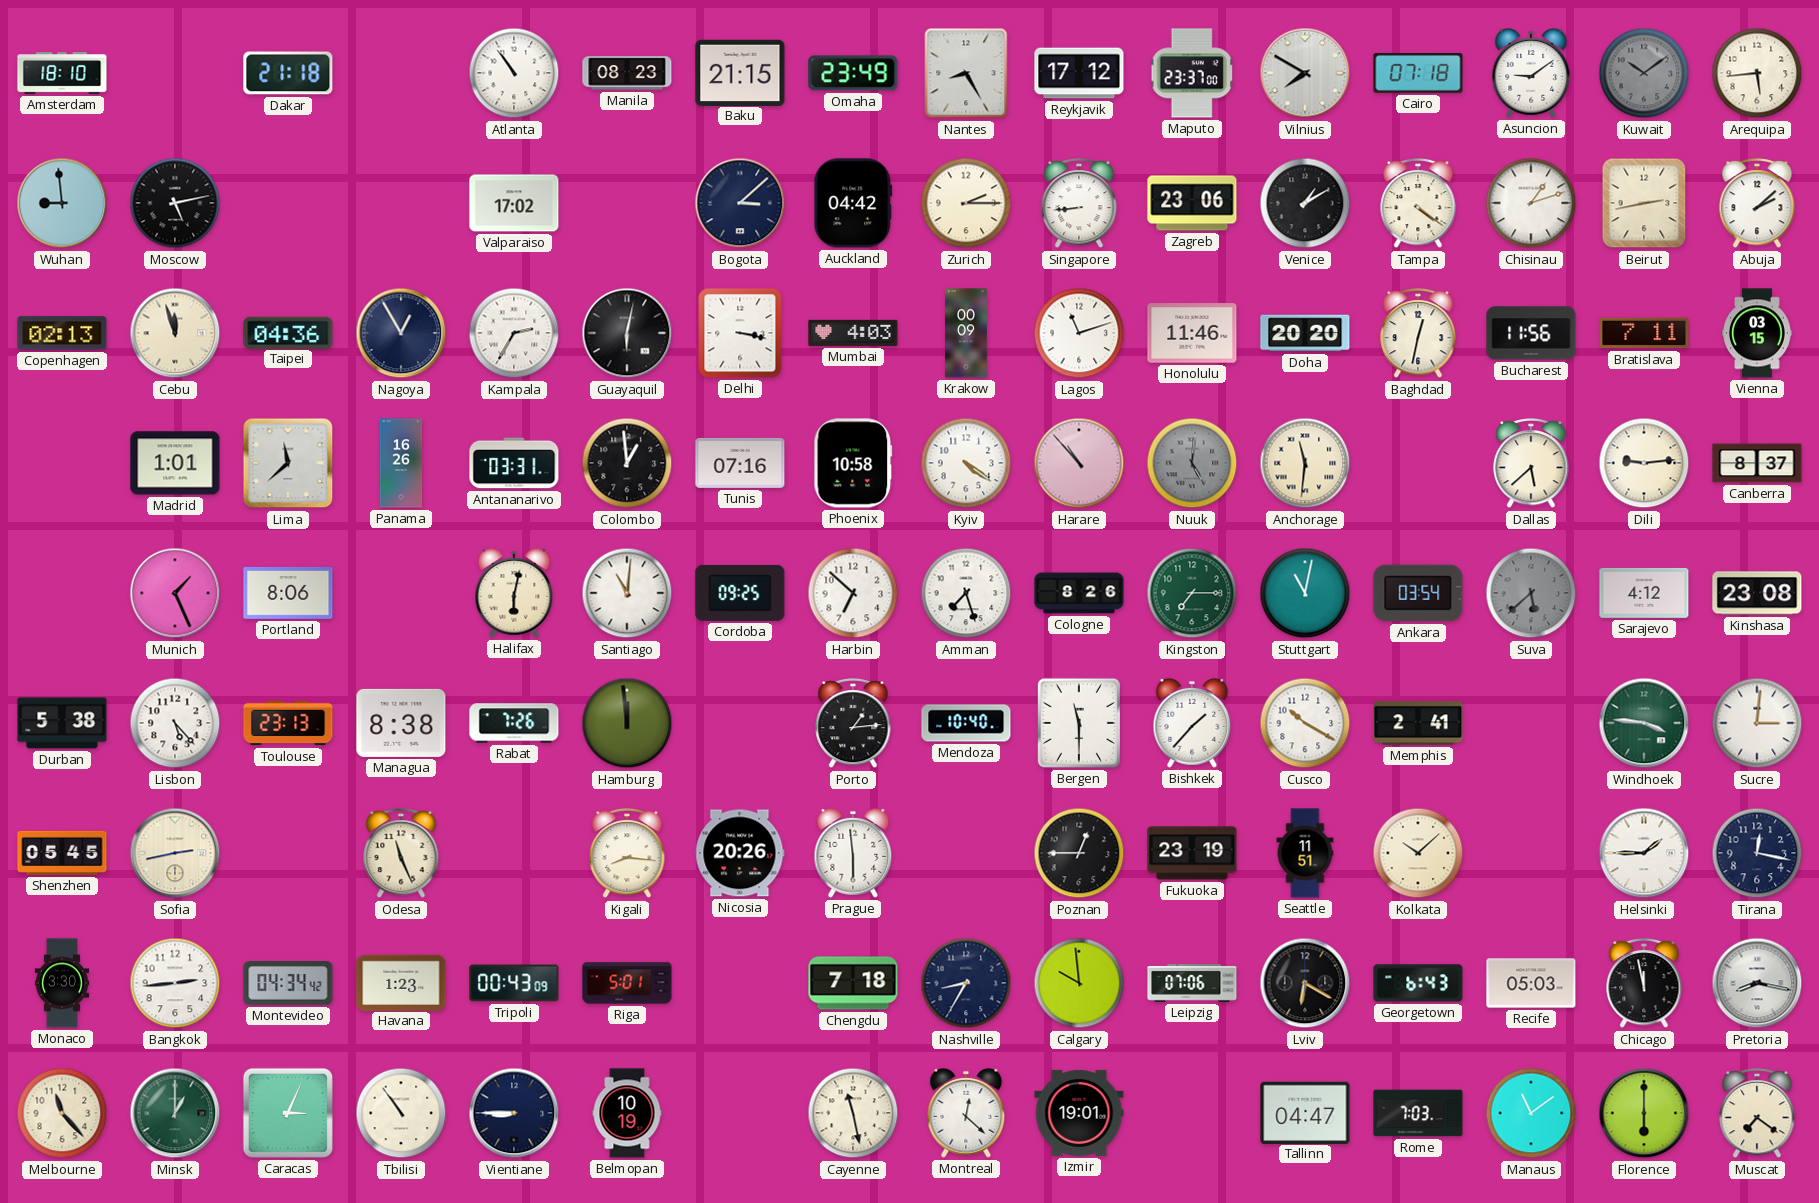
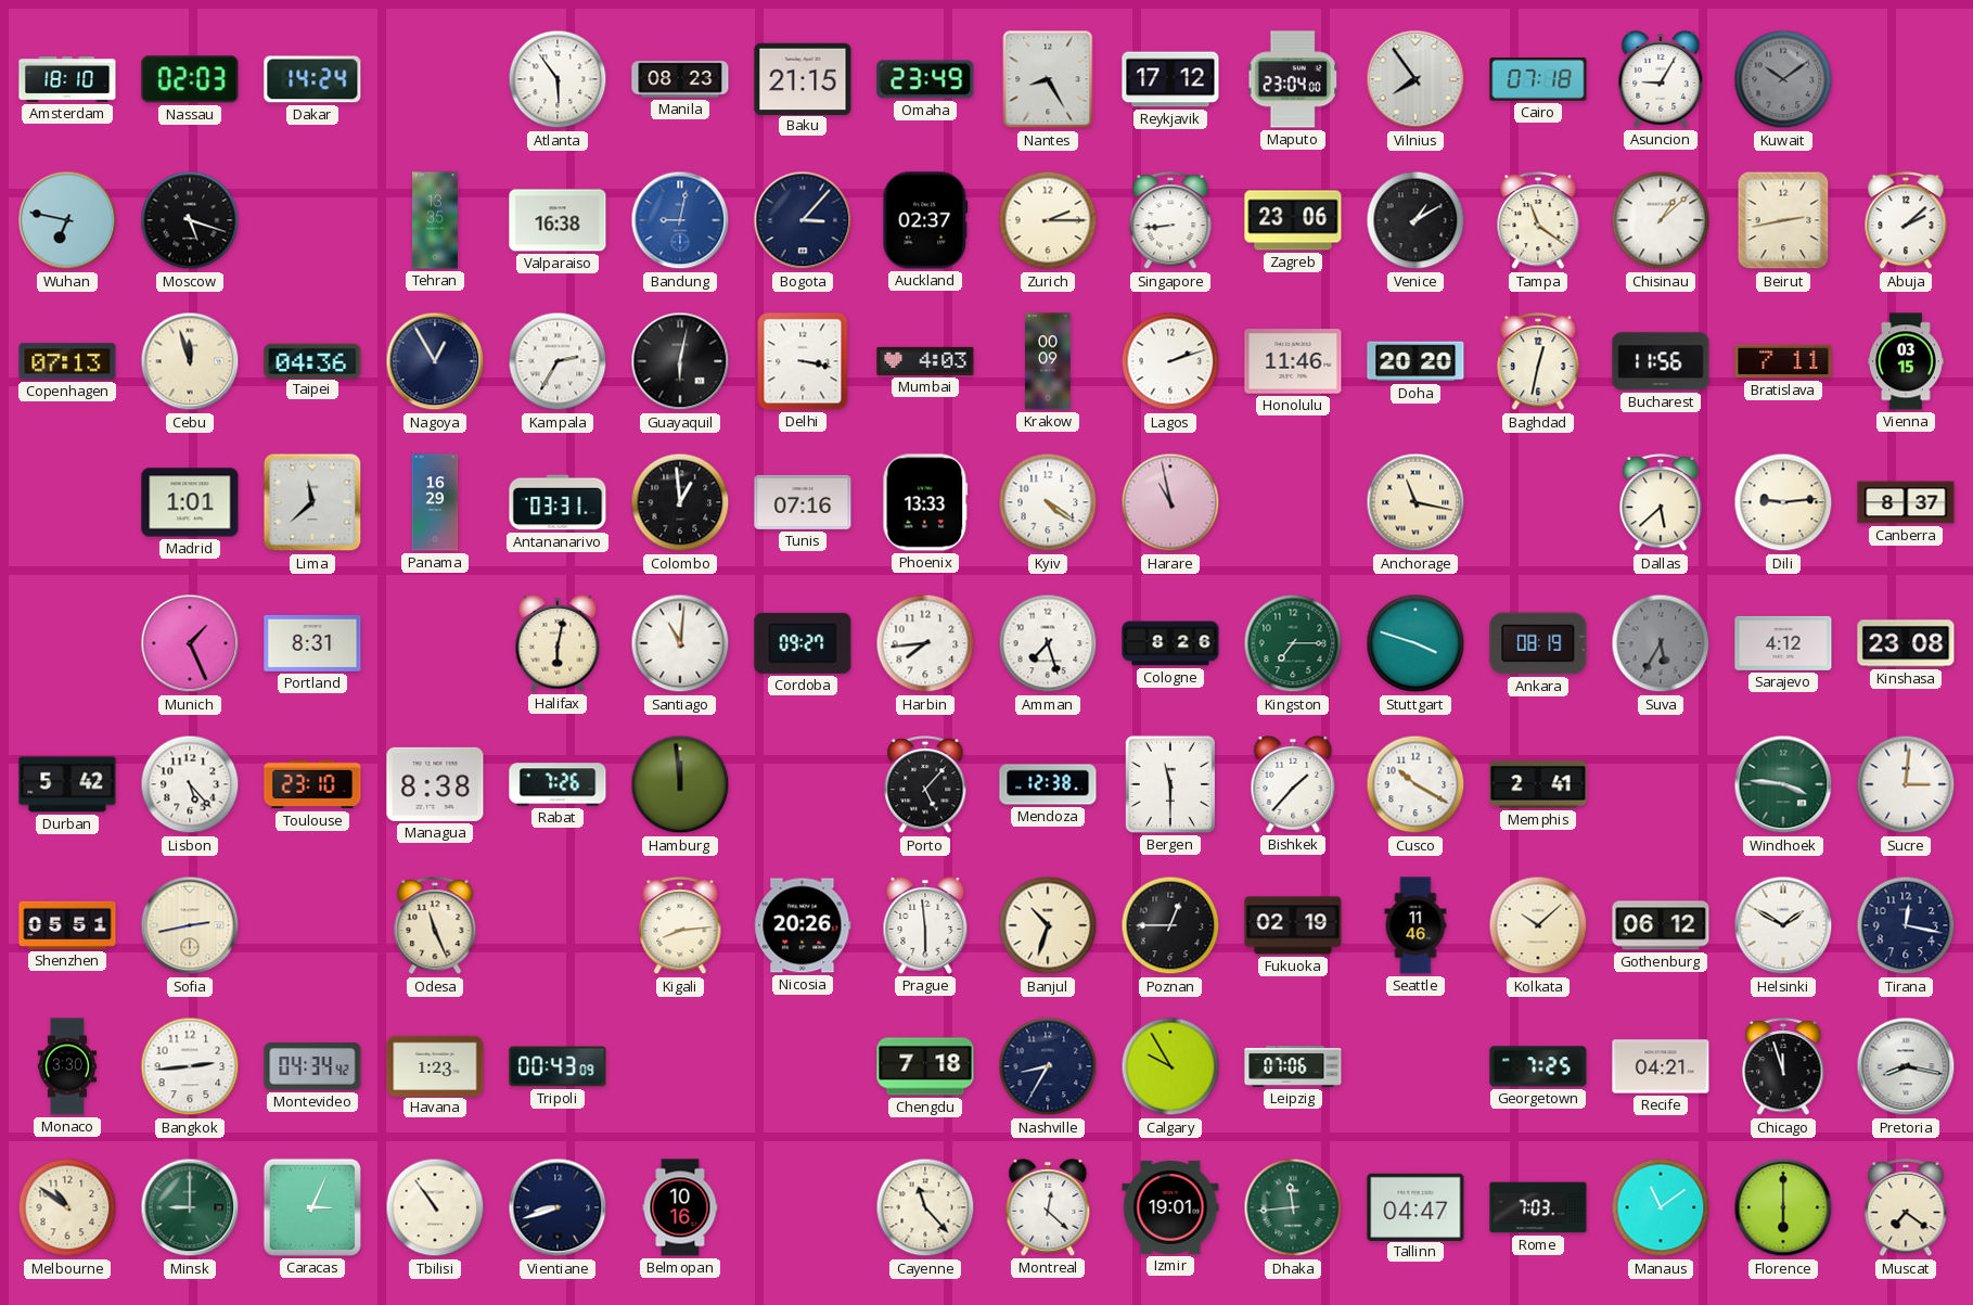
Nassau: none -> 02:03 (190, 79)
Dakar: 21:18 -> 14:24 (312, 79)
Atlanta: 10:54 -> 5:54 (558, 79)
Maputo: 23:37 -> 23:04 (1293, 79)
Vilnius: 7:50 -> 7:54 (1415, 79)
Asuncion: 9:09 -> 9:05 (1661, 79)
Arequipa: 5:44 -> none (1757, 73)
Wuhan: 8:59 -> 6:47 (67, 220)
Moscow: 5:13 -> 5:18 (190, 220)
Tehran: none -> 13:35 (435, 220)
Valparaiso: 17:02 -> 16:38 (558, 220)
Bandung: none -> 9:02 (680, 220)
Bogota: 3:08 -> 3:07 (803, 220)
Auckland: 04:42 -> 02:37 (925, 220)
Tampa: 4:21 -> 11:21 (1538, 221)
Chisinau: 1:12 -> 1:08 (1661, 220)
Copenhagen: 02:13 -> 07:13 (67, 361)
Lagos: 11:12 -> 2:12 (1170, 361)
Panama: 16:26 -> 16:29 (435, 502)
Phoenix: 10:58 -> 13:33 (925, 502)
Harare: 10:53 -> 10:58 (1170, 502)
Nuuk: 5:01 -> none (1192, 463)
Anchorage: 11:31 -> 11:17 (1415, 502)
Portland: 8:06 -> 8:31 (312, 643)
Cordoba: 09:25 -> 09:27 (803, 643)
Harbin: 6:52 -> 7:44 (925, 643)
Stuttgart: 11:02 -> 3:48 (1415, 643)
Ankara: 03:54 -> 08:19 (1538, 643)
Suva: 5:38 -> 5:35 (1661, 643)
Durban: 5:38 -> 5:42 (67, 784)
Toulouse: 23:13 -> 23:10 (312, 784)
Porto: 1:14 -> 5:07 (925, 785)
Mendoza: 10:40 -> 12:38 (1048, 784)
Shenzhen: 05:45 -> 05:51 (67, 925)
Kigali: 8:16 -> 8:14 (680, 926)
Banjul: none -> 10:33 (1048, 925)
Fukuoka: 23:19 -> 02:19 (1293, 925)
Seattle: 11:51 -> 11:46 (1415, 925)
Gothenburg: none -> 06:12 (1661, 925)
Helsinki: 1:45 -> 1:50 (1783, 925)
Riga: 5:01 -> none (627, 983)
Calgary: 9:59 -> 9:55 (1170, 1066)
Lviv: 6:20 -> none (1305, 983)
Georgetown: 6:43 -> 7:25 (1538, 1066)
Recife: 05:03 -> 04:21 (1661, 1066)
Chicago: 11:58 -> 11:57 (1783, 1067)
Melbourne: 11:23 -> 10:51 (67, 1207)
Minsk: 1:00 -> 9:00 (190, 1207)
Vientiane: 8:45 -> 8:42 (558, 1207)
Belmopan: 10:19 -> 10:16 (680, 1207)
Cayenne: 11:28 -> 11:23 (925, 1207)
Dhaka: none -> 11:44 (1293, 1207)
